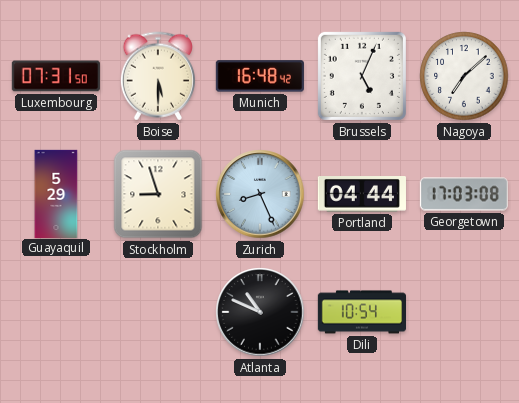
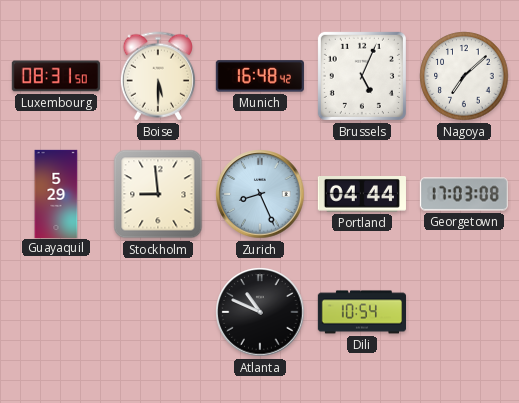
Luxembourg: 07:31 -> 08:31 (56, 76)
Stockholm: 8:57 -> 8:59 (158, 194)
